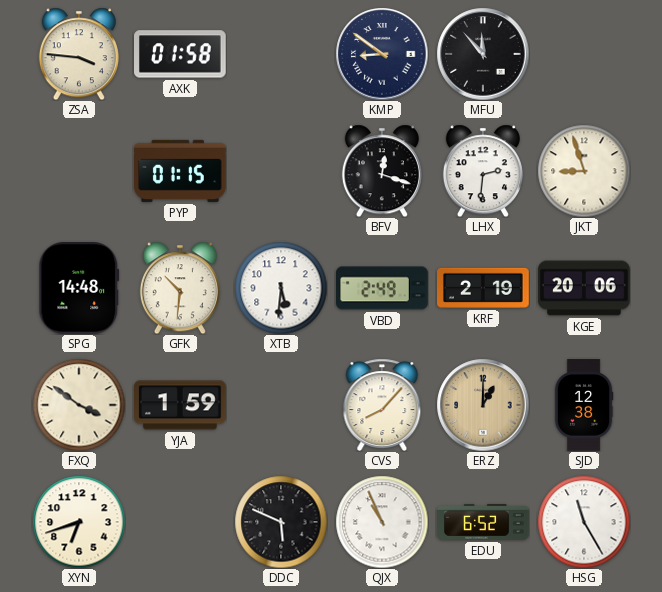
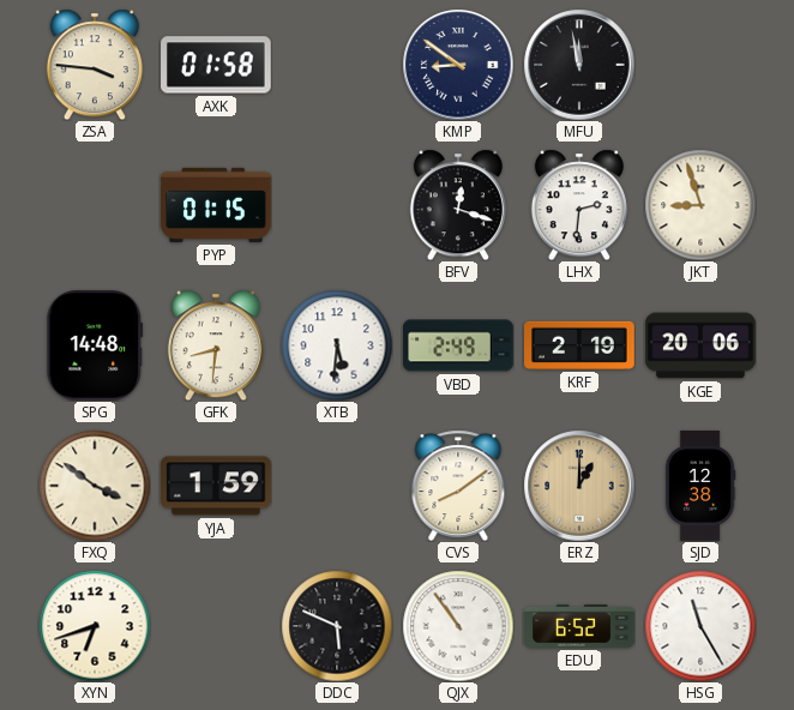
MFU: 11:53 -> 11:58 (579, 65)
GFK: 10:31 -> 8:31 (216, 345)
CVS: 8:07 -> 8:09 (458, 486)
QJX: 10:56 -> 10:54 (458, 626)
